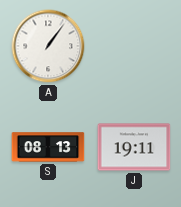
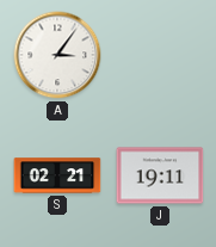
A: 1:06 -> 3:06 (57, 55)
S: 08:13 -> 02:21 (57, 175)
